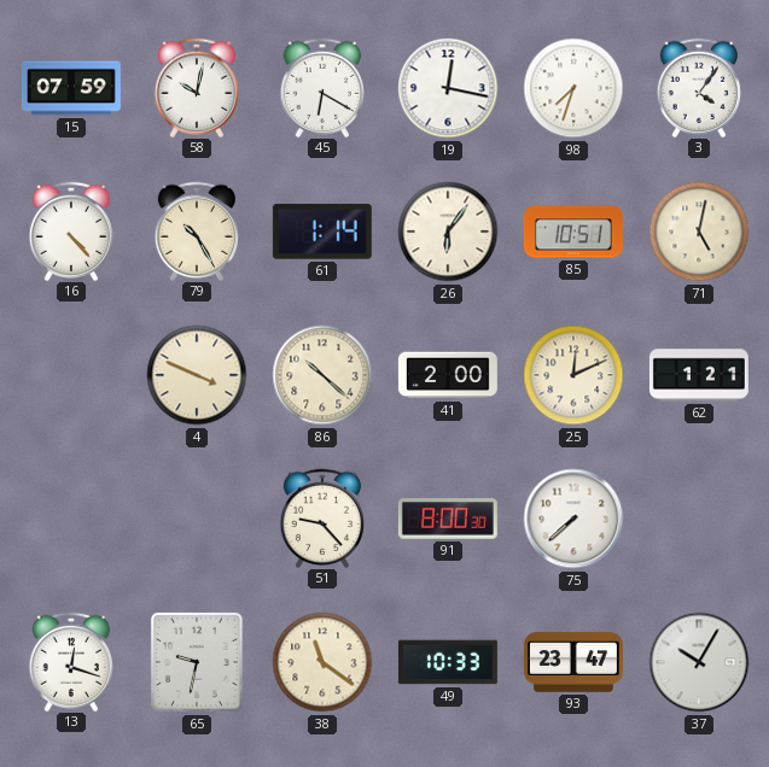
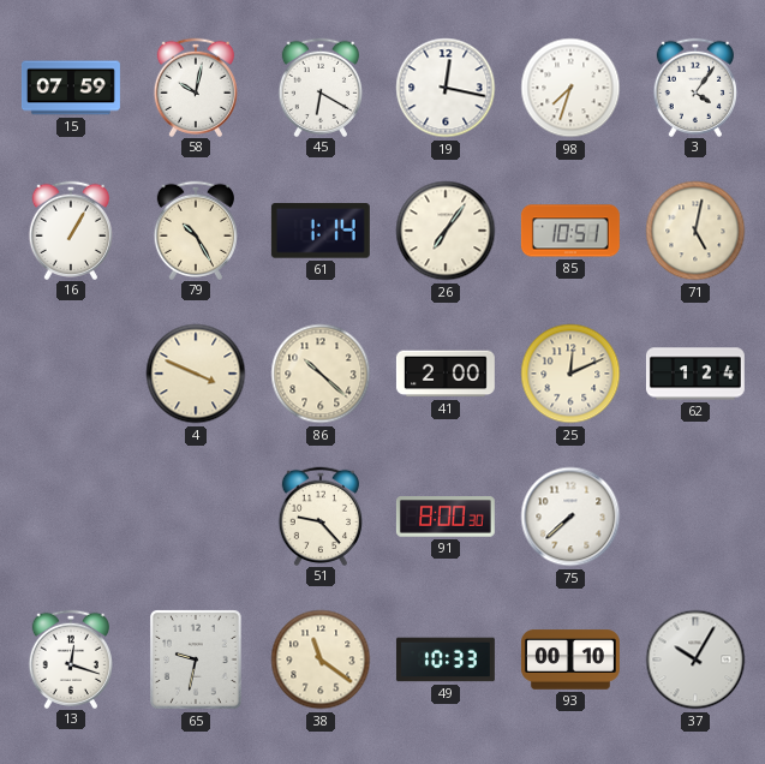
16: 4:23 -> 1:05 (70, 229)
26: 6:06 -> 7:06 (446, 231)
62: 1:21 -> 1:24 (695, 374)
93: 23:47 -> 00:10 (570, 659)
